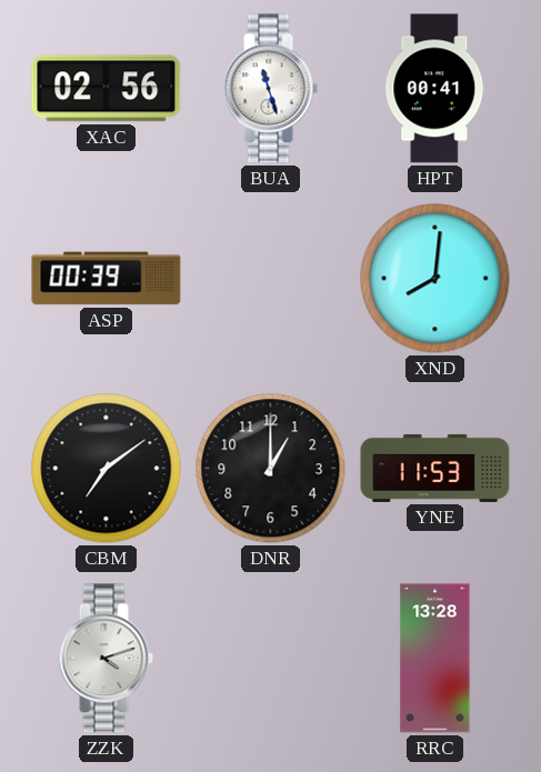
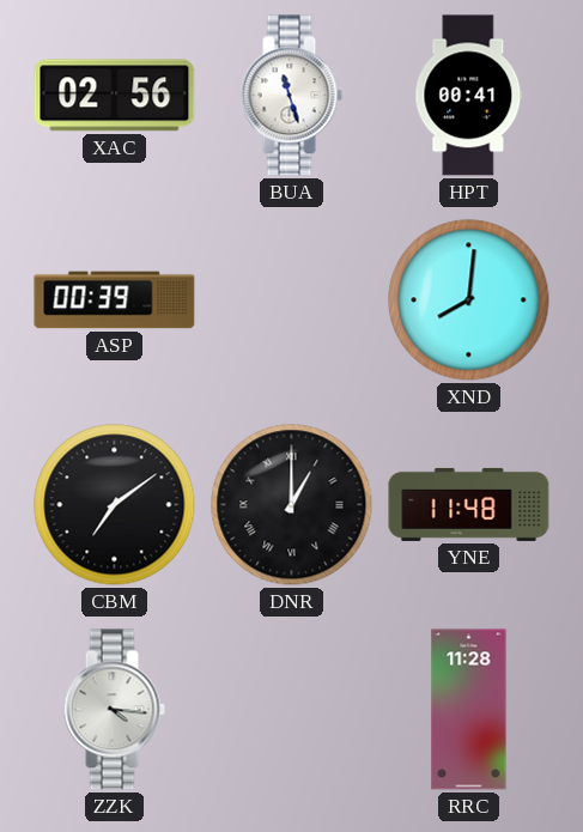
DNR numerals: Arabic -> Roman (292, 505)
YNE: 11:53 -> 11:48 (469, 504)
ZZK: 4:12 -> 4:16 (114, 710)
RRC: 13:28 -> 11:28 (469, 710)
